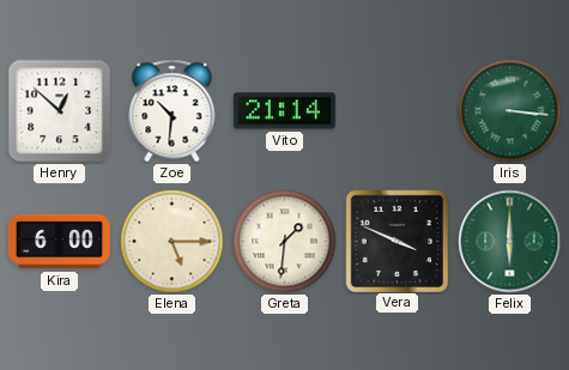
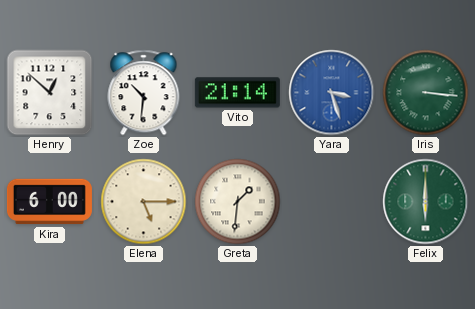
Yara: none -> 3:27 (332, 93)
Vera: 3:49 -> none (397, 241)
